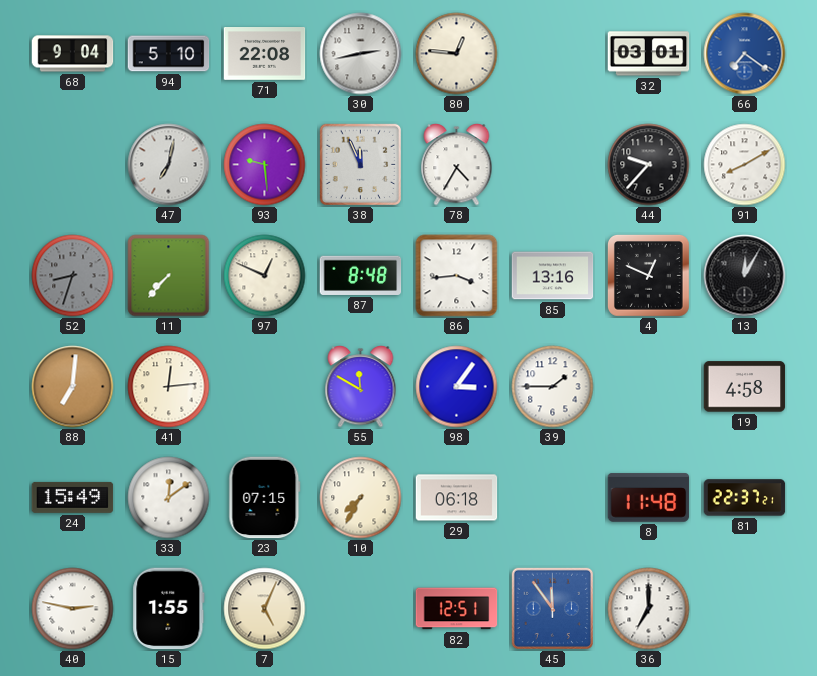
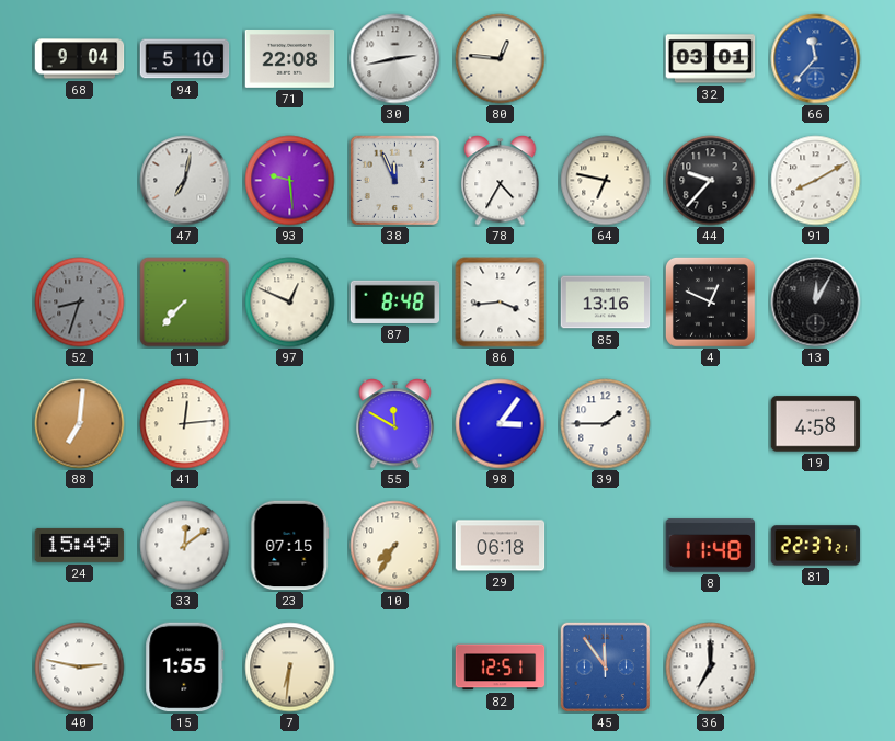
66: 7:21 -> 11:37 (816, 59)
64: none -> 6:47 (606, 181)
7: 5:04 -> 6:31 (290, 668)
